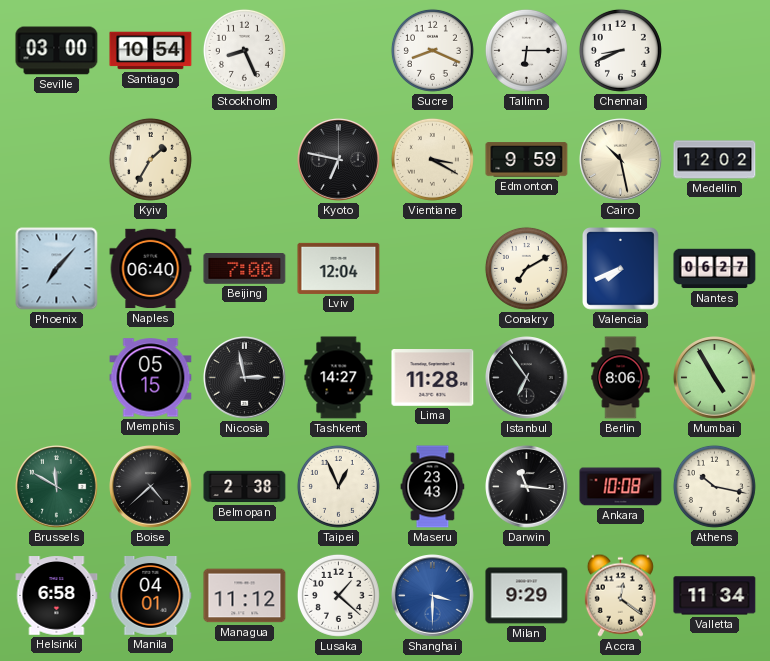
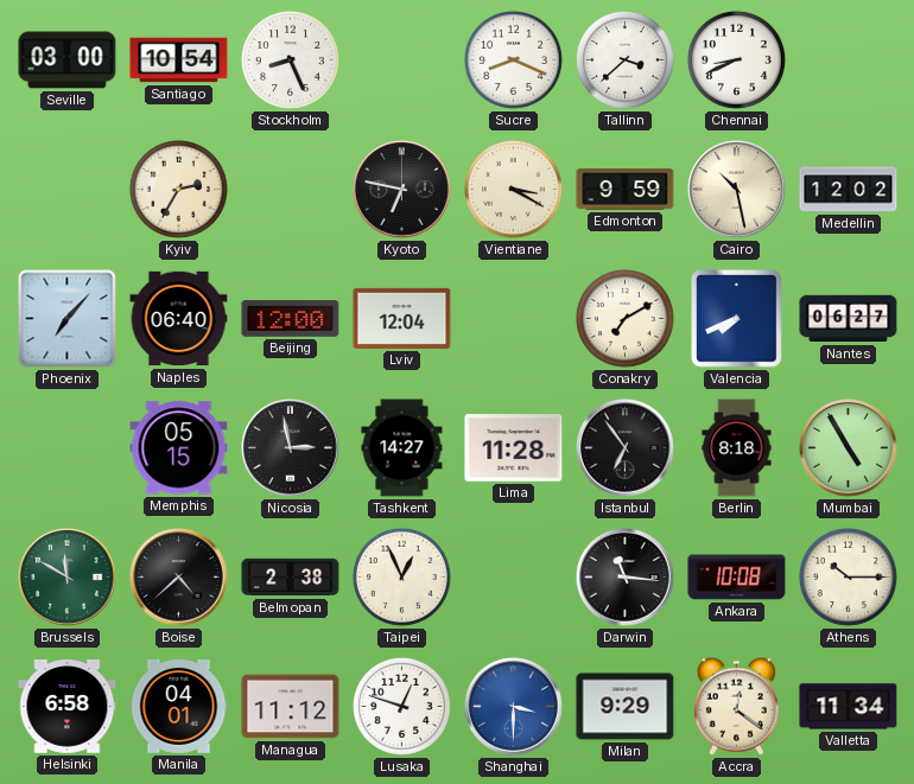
Tallinn: 6:15 -> 3:38 (624, 59)
Kyiv: 1:35 -> 2:35 (178, 189)
Beijing: 7:00 -> 12:00 (291, 319)
Berlin: 8:06 -> 8:18 (737, 448)
Maseru: 23:43 -> none (433, 487)
Athens: 10:17 -> 10:15 (848, 576)
Lusaka: 1:22 -> 12:48 (401, 706)
